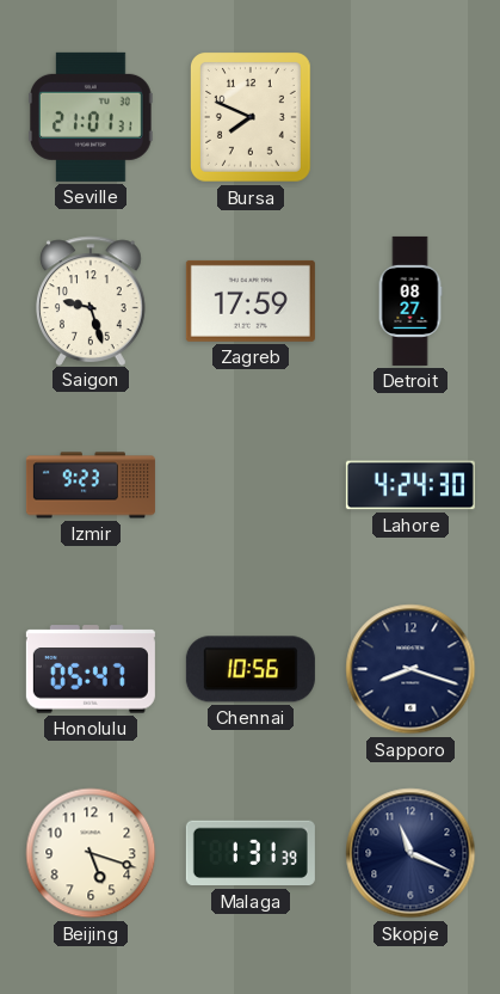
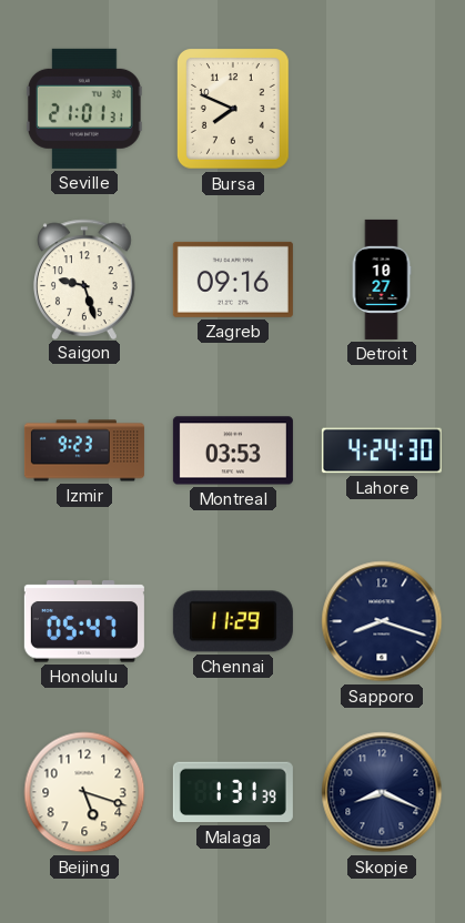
Zagreb: 17:59 -> 09:16 (233, 280)
Detroit: 08:27 -> 10:27 (382, 280)
Montreal: none -> 03:53 (233, 450)
Chennai: 10:56 -> 11:29 (233, 621)
Skopje: 11:19 -> 8:19 (382, 792)
